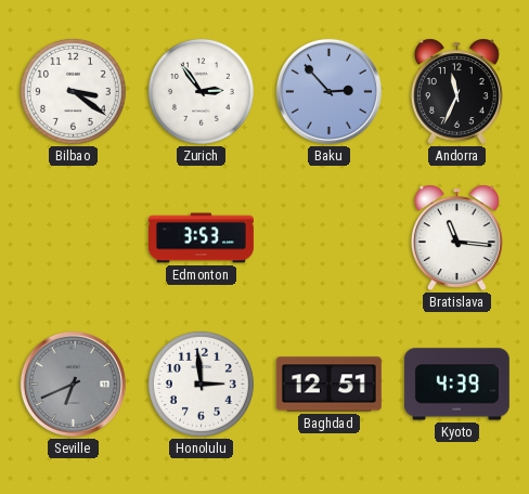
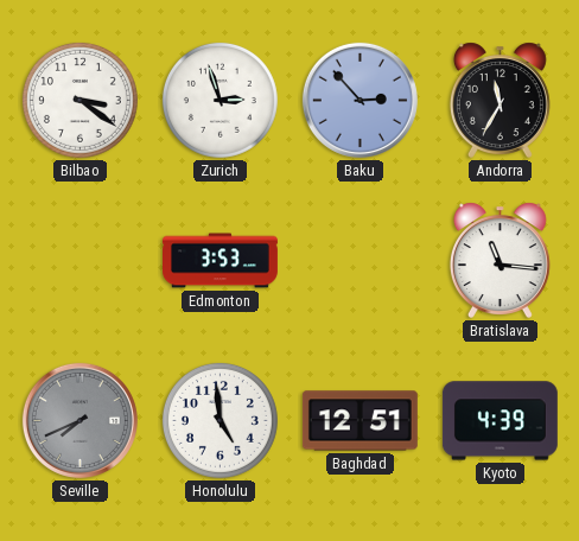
Zurich: 2:54 -> 2:57 (219, 100)
Andorra: 11:34 -> 11:35 (500, 100)
Seville: 6:41 -> 7:41 (79, 420)
Honolulu: 2:59 -> 4:59 (219, 420)
